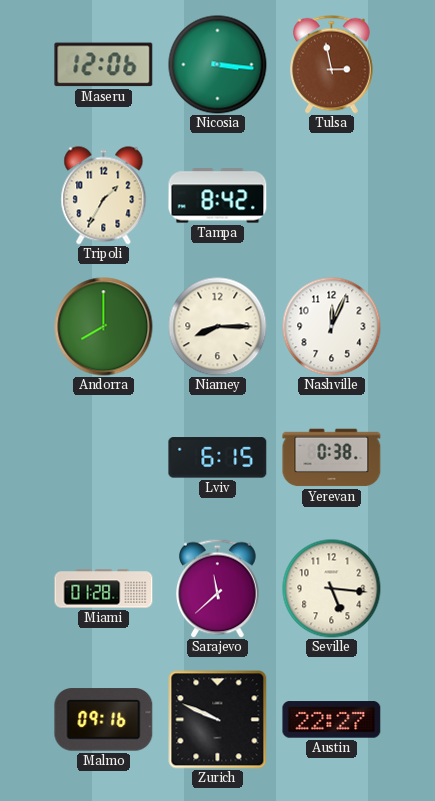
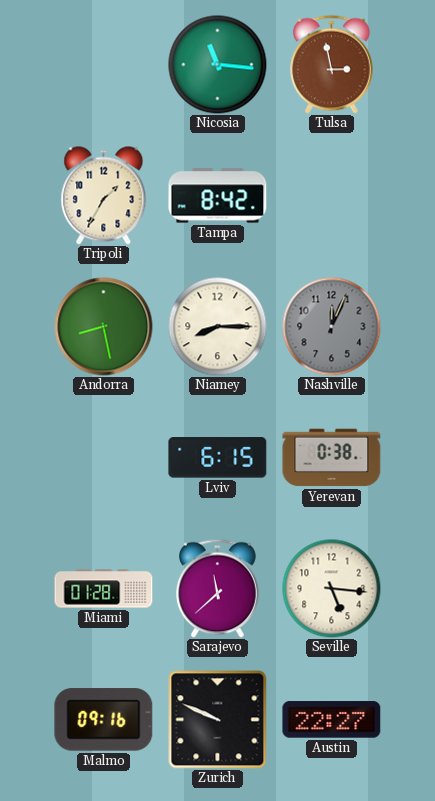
Maseru: 12:06 -> none (104, 65)
Nicosia: 3:16 -> 11:16 (218, 65)
Andorra: 8:00 -> 8:28 (104, 327)
Nashville dial: white -> grey (332, 327)
